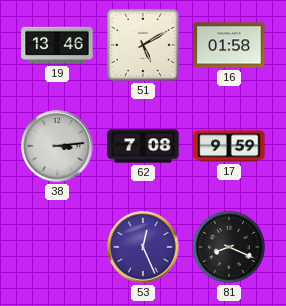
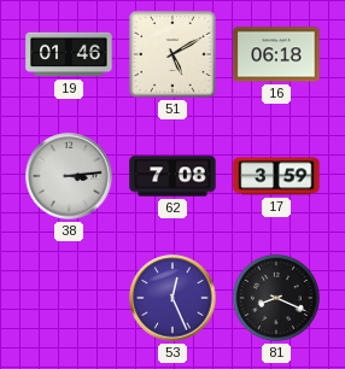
19: 13:46 -> 01:46 (69, 54)
16: 01:58 -> 06:18 (276, 54)
17: 9:59 -> 3:59 (276, 176)
